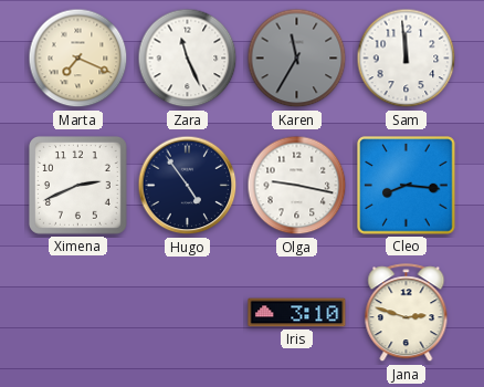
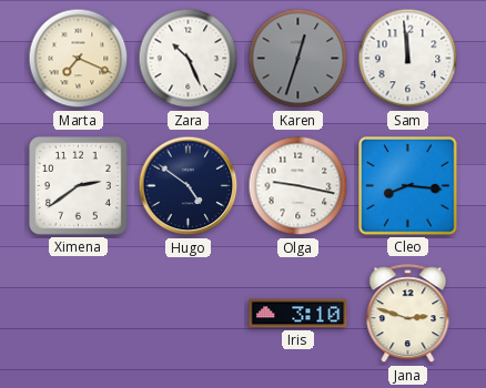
Zara: 11:26 -> 10:26 (189, 59)
Karen: 11:35 -> 12:33 (298, 59)
Ximena: 2:41 -> 2:39 (78, 185)
Hugo: 4:54 -> 4:51 (189, 186)
